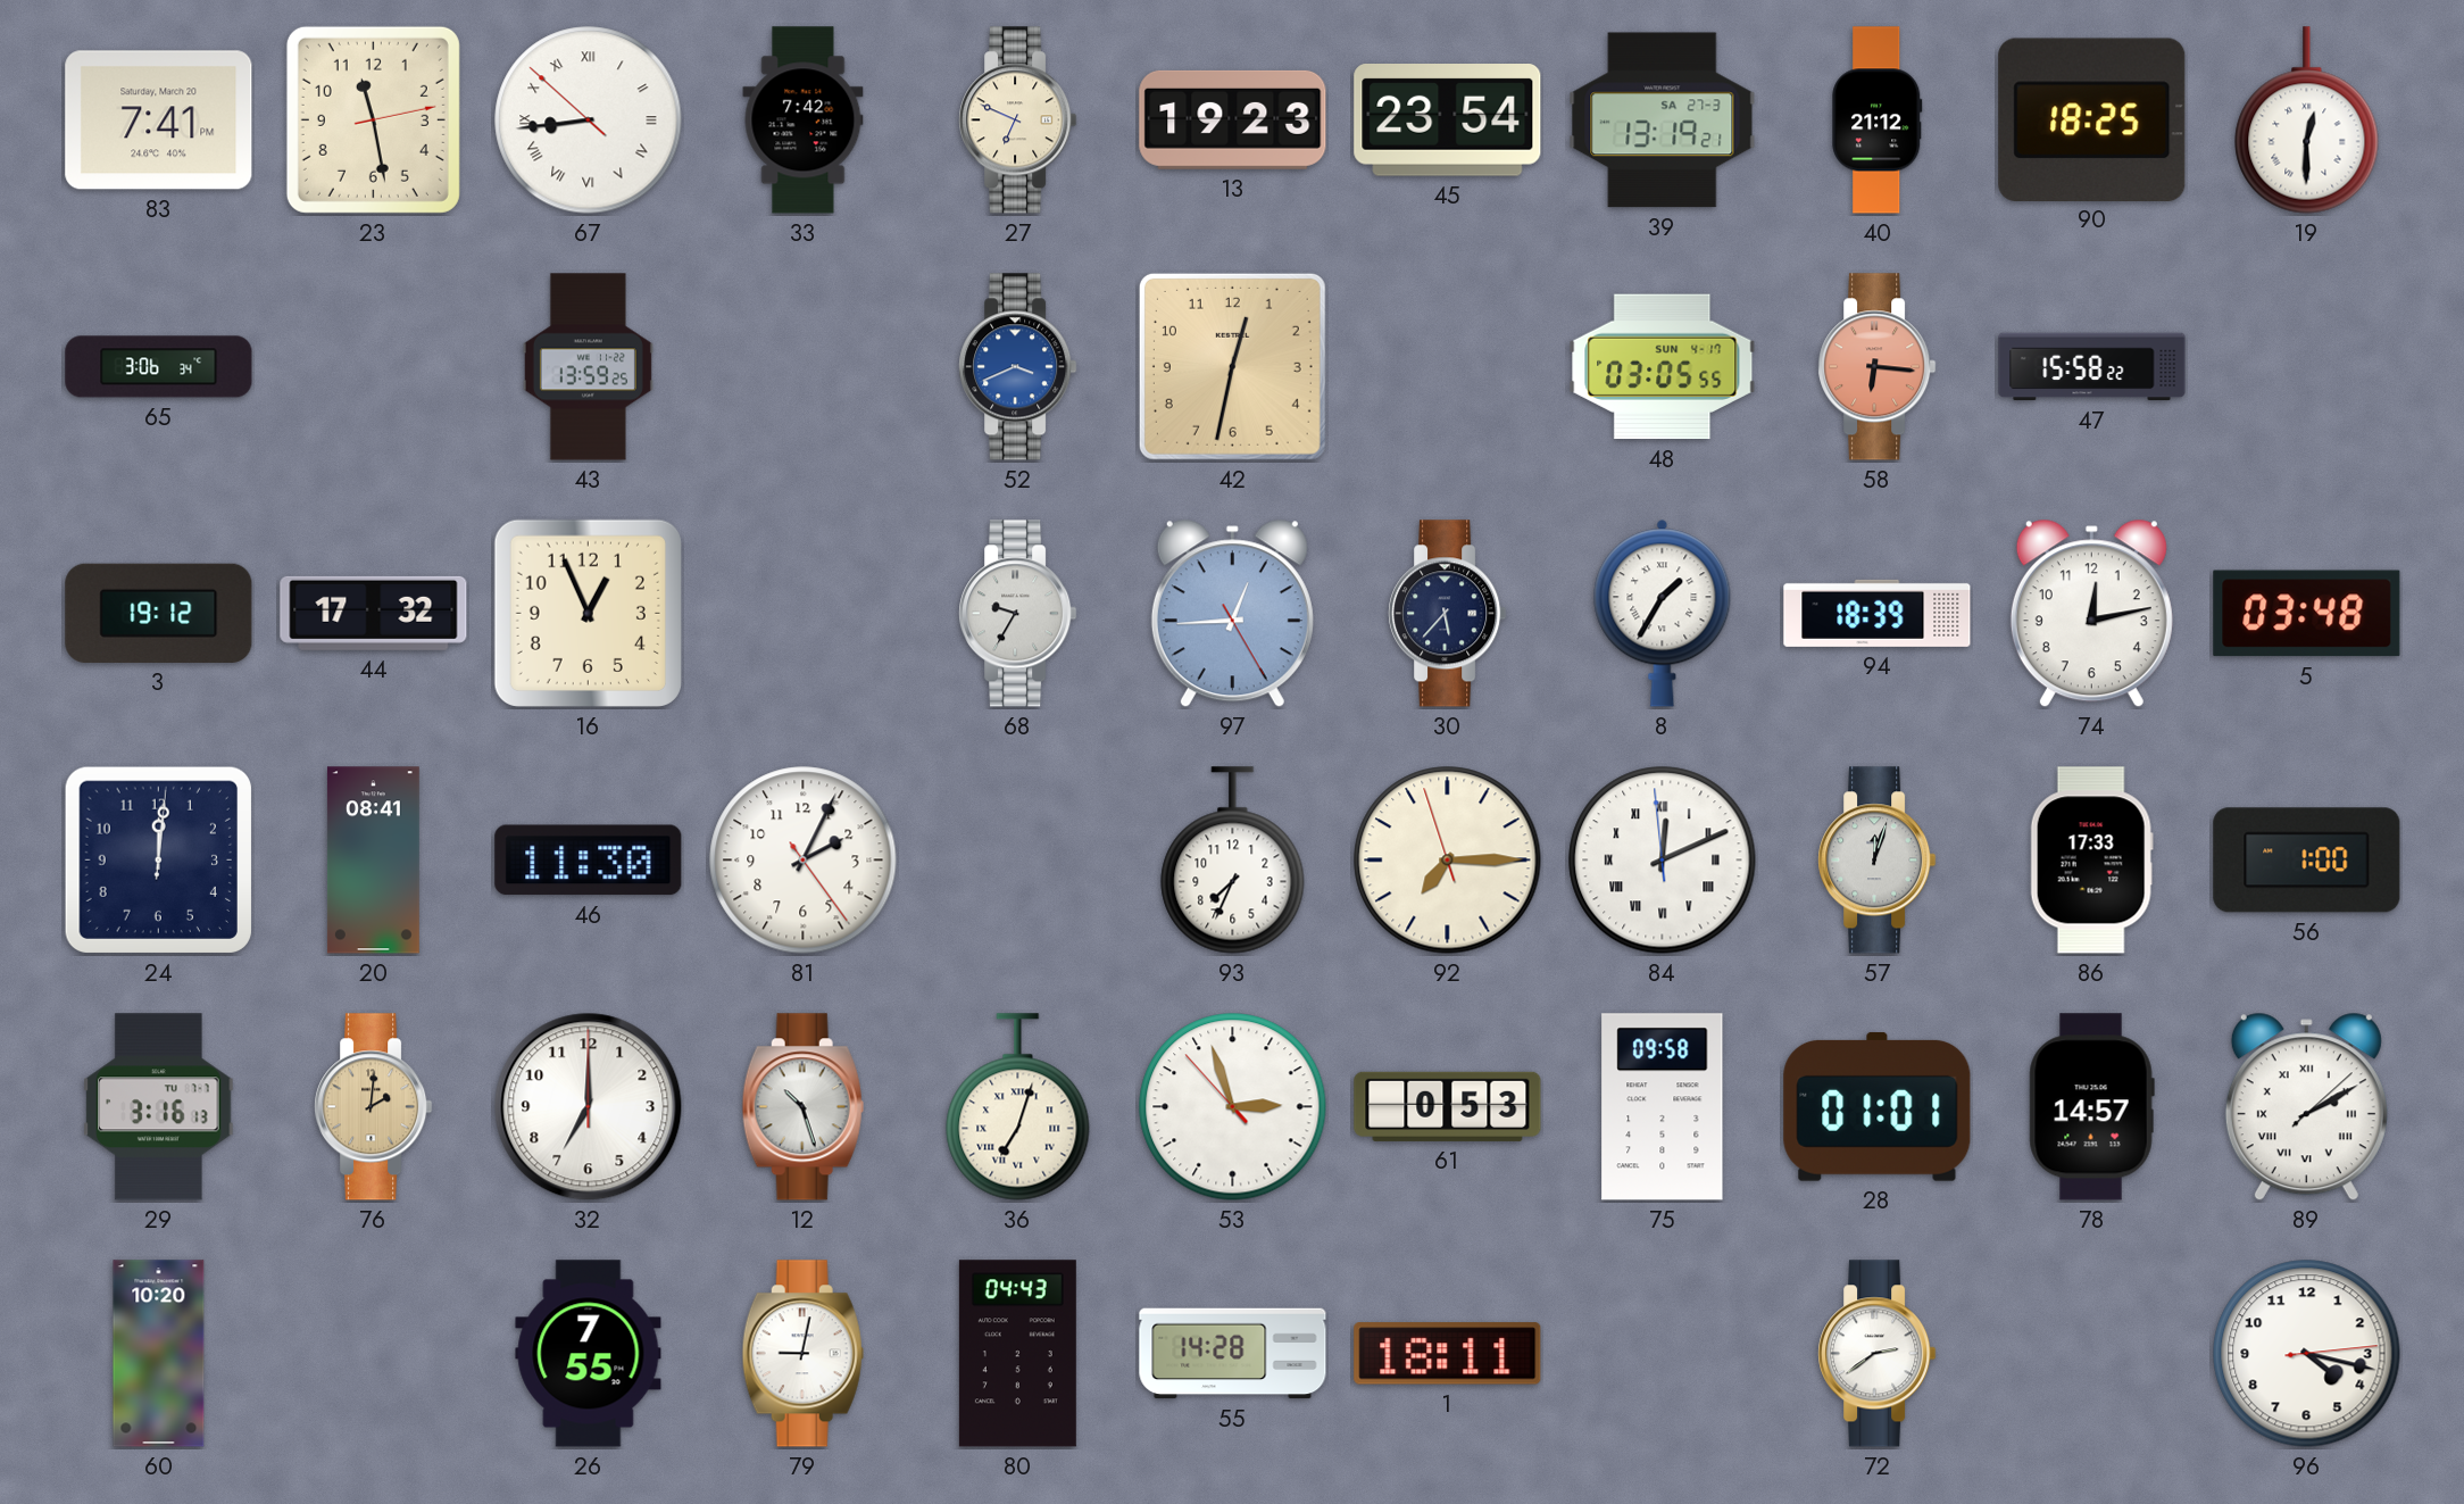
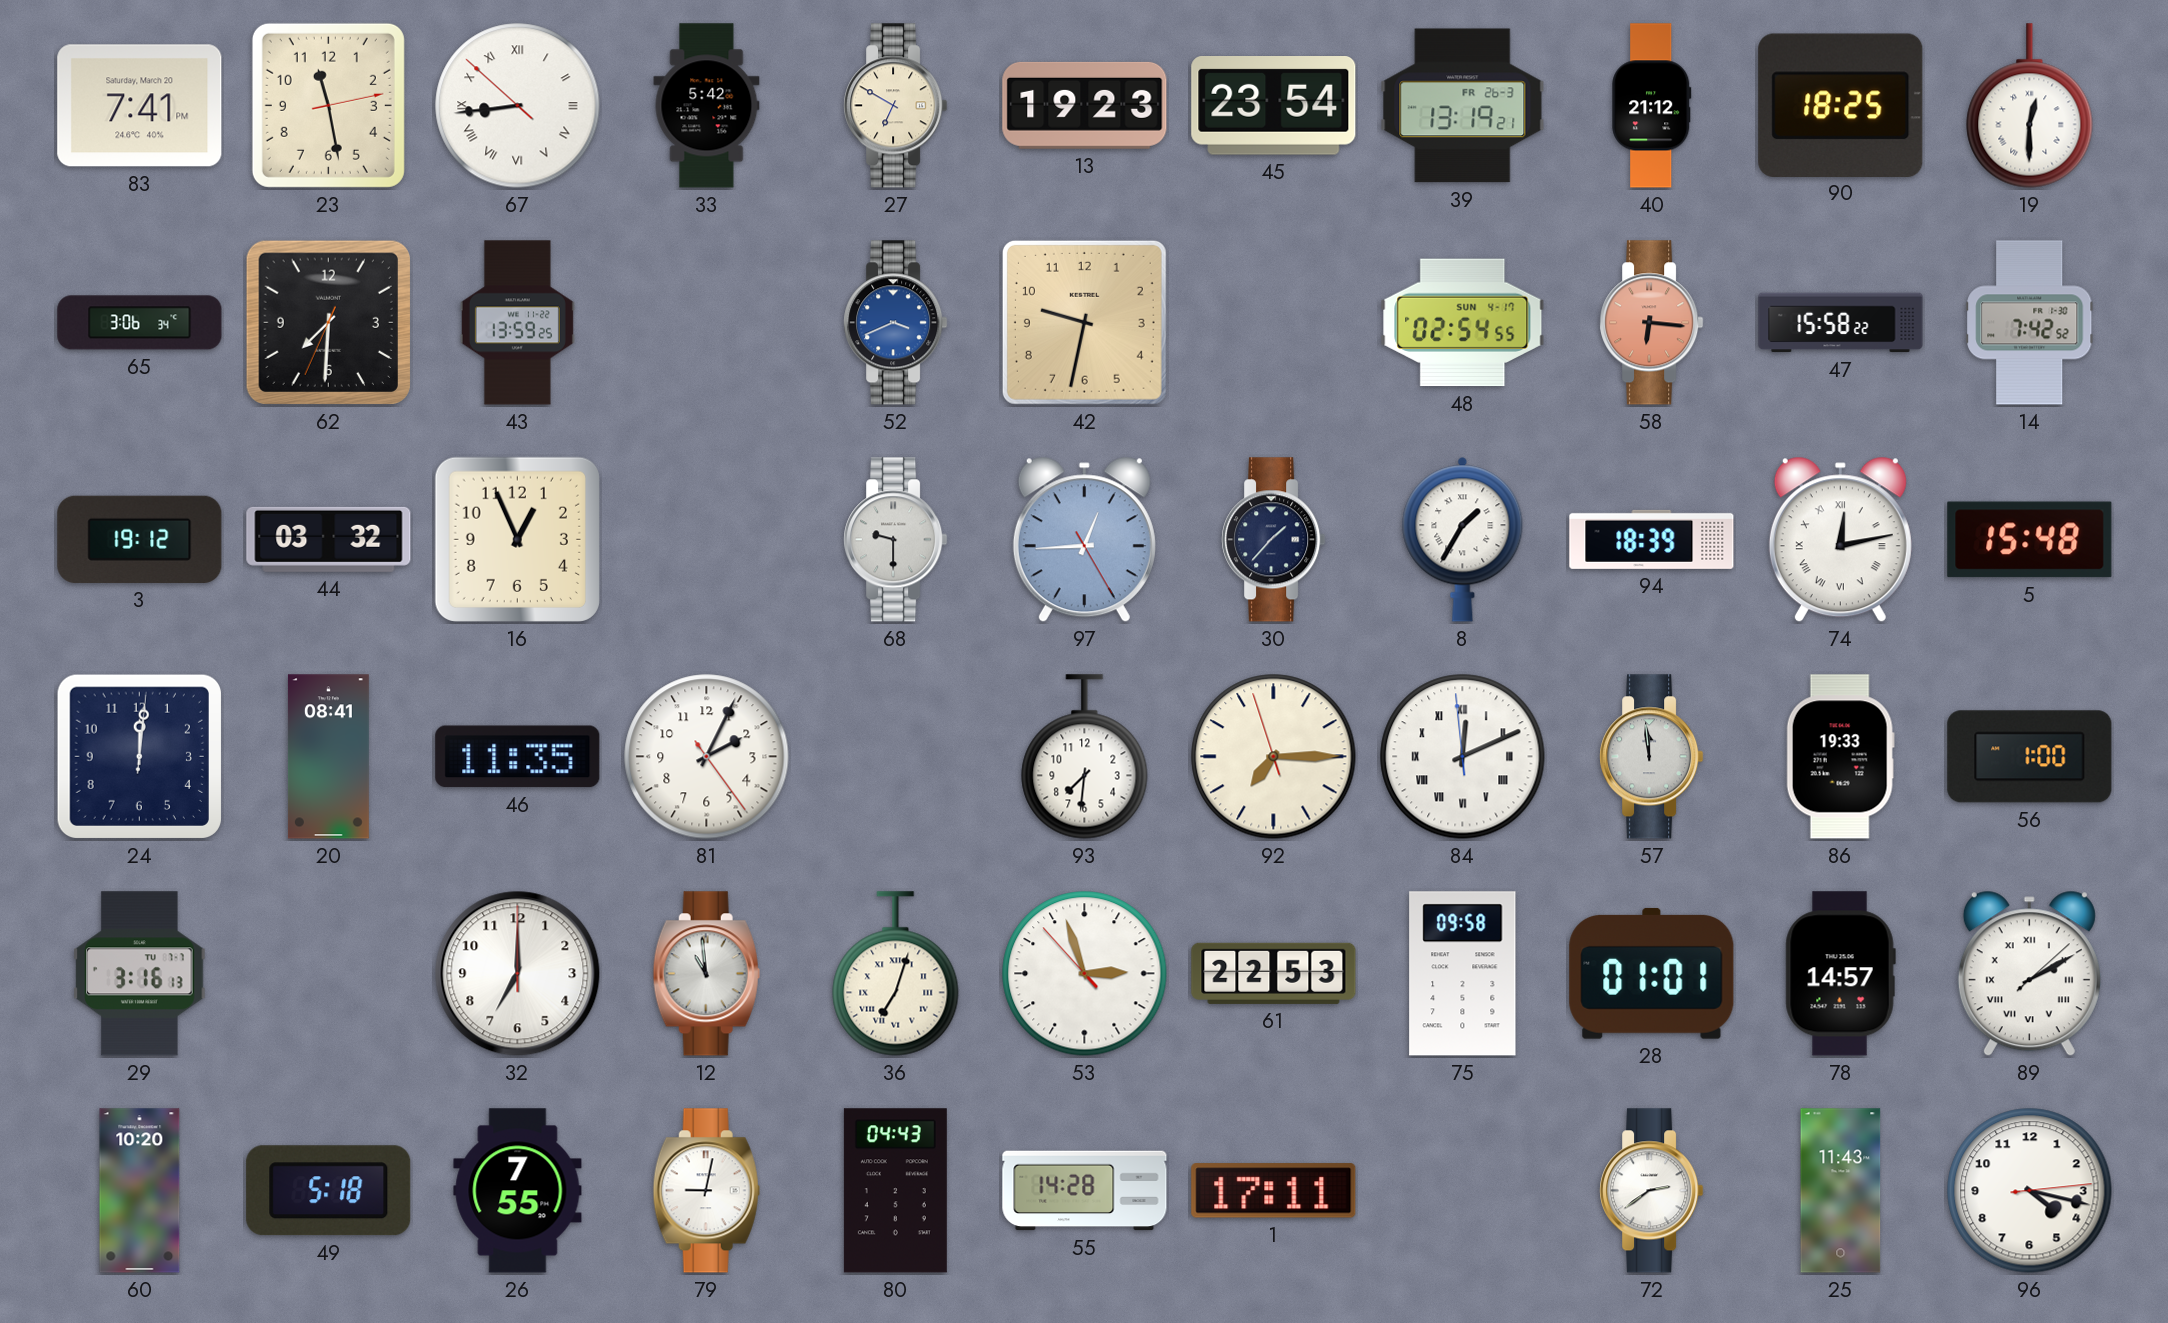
33: 7:42 -> 5:42 (707, 106)
27: 6:49 -> 6:50 (896, 106)
39 date: SA 27-3 -> FR 26-3 (1463, 106)
62: none -> 7:30 (328, 322)
42: 12:32 -> 9:32 (1084, 322)
48: 03:05 -> 02:54 (1463, 323)
14: none -> 7:42 (2030, 323)
44: 17:32 -> 03:32 (329, 539)
68: 9:35 -> 9:30 (896, 540)
30: 5:37 -> 1:37 (1274, 540)
74 numerals: Arabic -> Roman (1840, 540)
5: 03:48 -> 15:48 (2030, 540)
46: 11:30 -> 11:35 (518, 757)
93: 7:34 -> 7:31 (1085, 757)
57: 12:03 -> 11:59 (1652, 757)
86: 17:33 -> 19:33 (1840, 757)
76: 2:01 -> none (374, 1107)
12: 10:27 -> 10:59 (706, 974)
61: 0:53 -> 22:53 (1274, 973)
49: none -> 5:18 (329, 1191)
1: 18:11 -> 17:11 (1274, 1191)
25: none -> 11:43 (1841, 1191)
